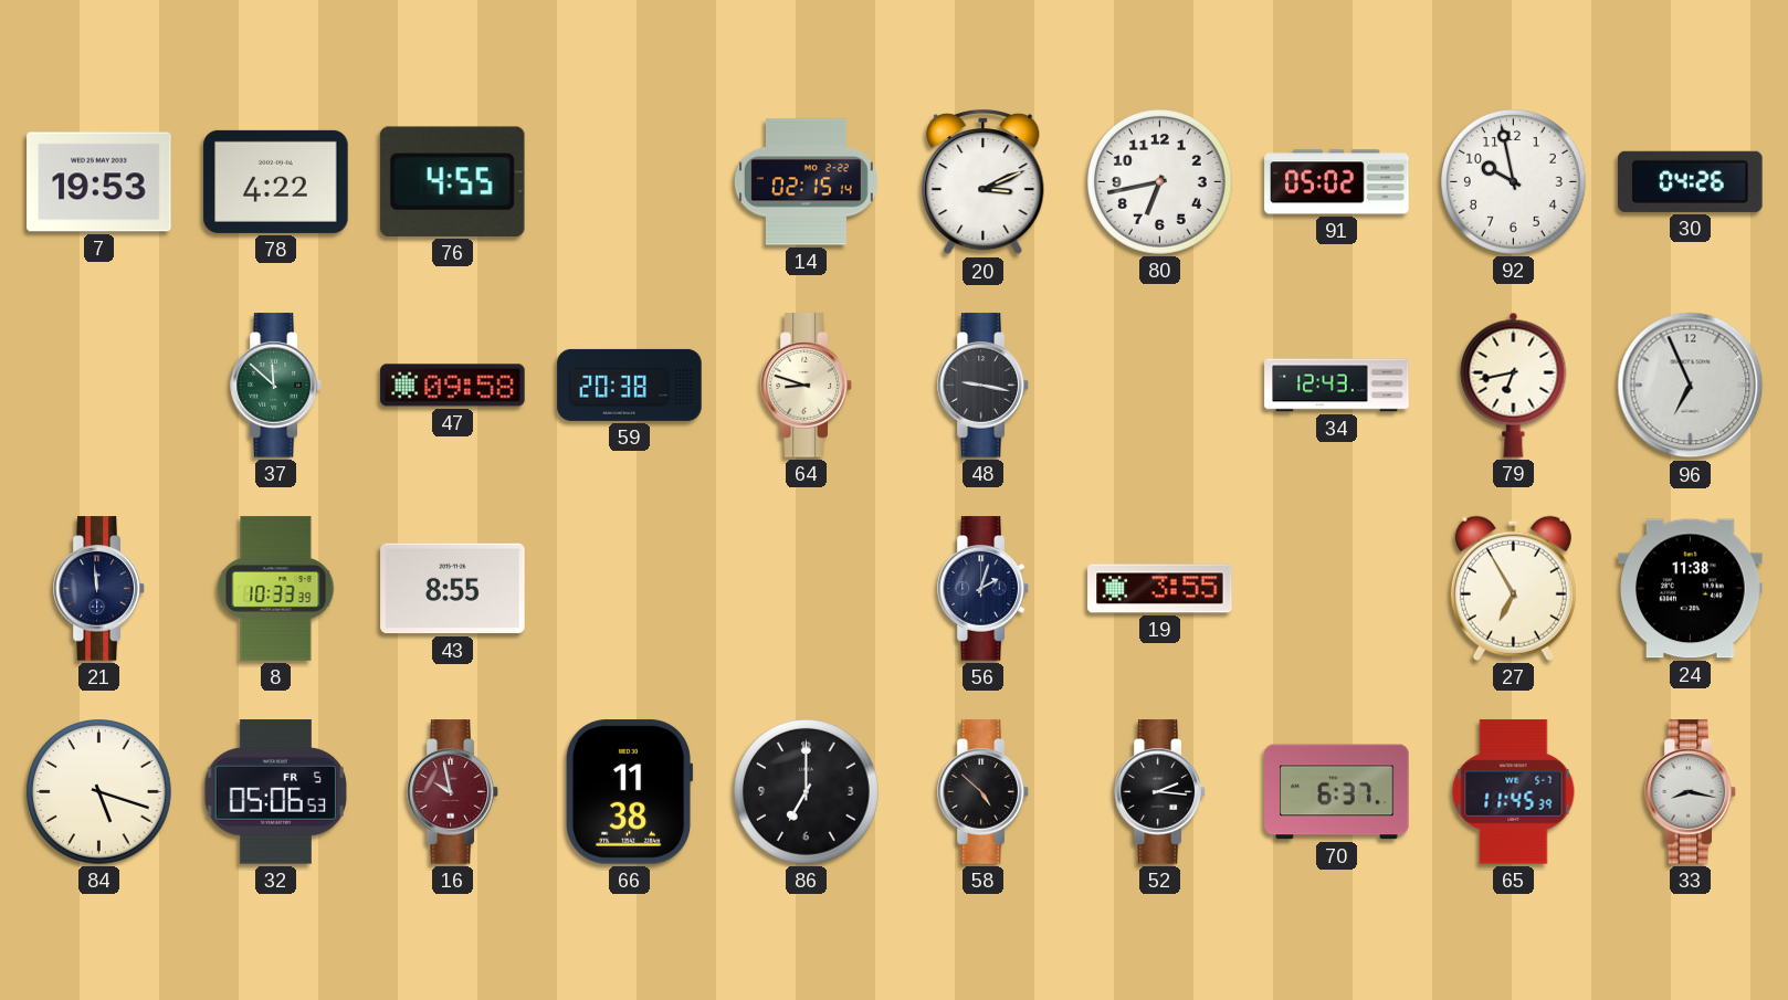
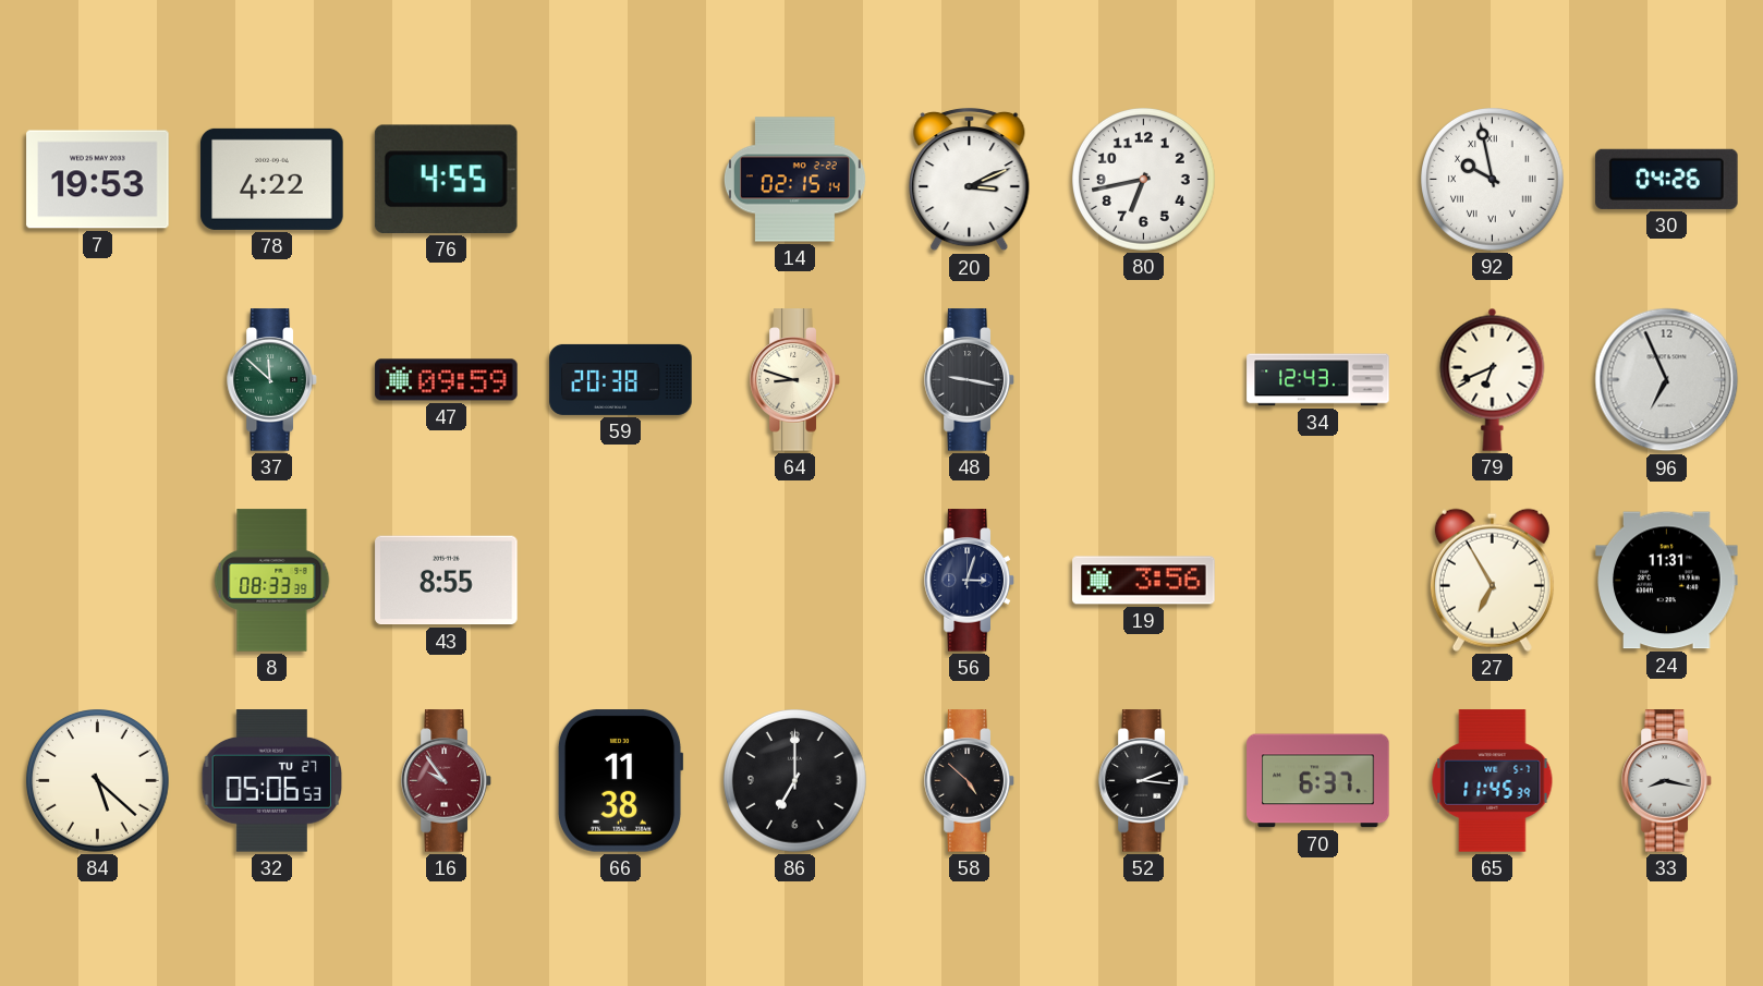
91: 05:02 -> none (1337, 182)
92 numerals: Arabic -> Roman (1493, 180)
47: 09:58 -> 09:59 (447, 380)
79: 6:43 -> 6:41 (1493, 379)
21: 11:59 -> none (99, 589)
8: 10:33 -> 08:33 (272, 581)
56: 2:03 -> 3:03 (970, 581)
19: 3:55 -> 3:56 (1144, 581)
24: 11:38 -> 11:31 (1667, 581)
84: 5:18 -> 5:22 (98, 781)
32 date: FR 5 -> TU 27 (271, 781)
16: 9:58 -> 9:54 (447, 781)
